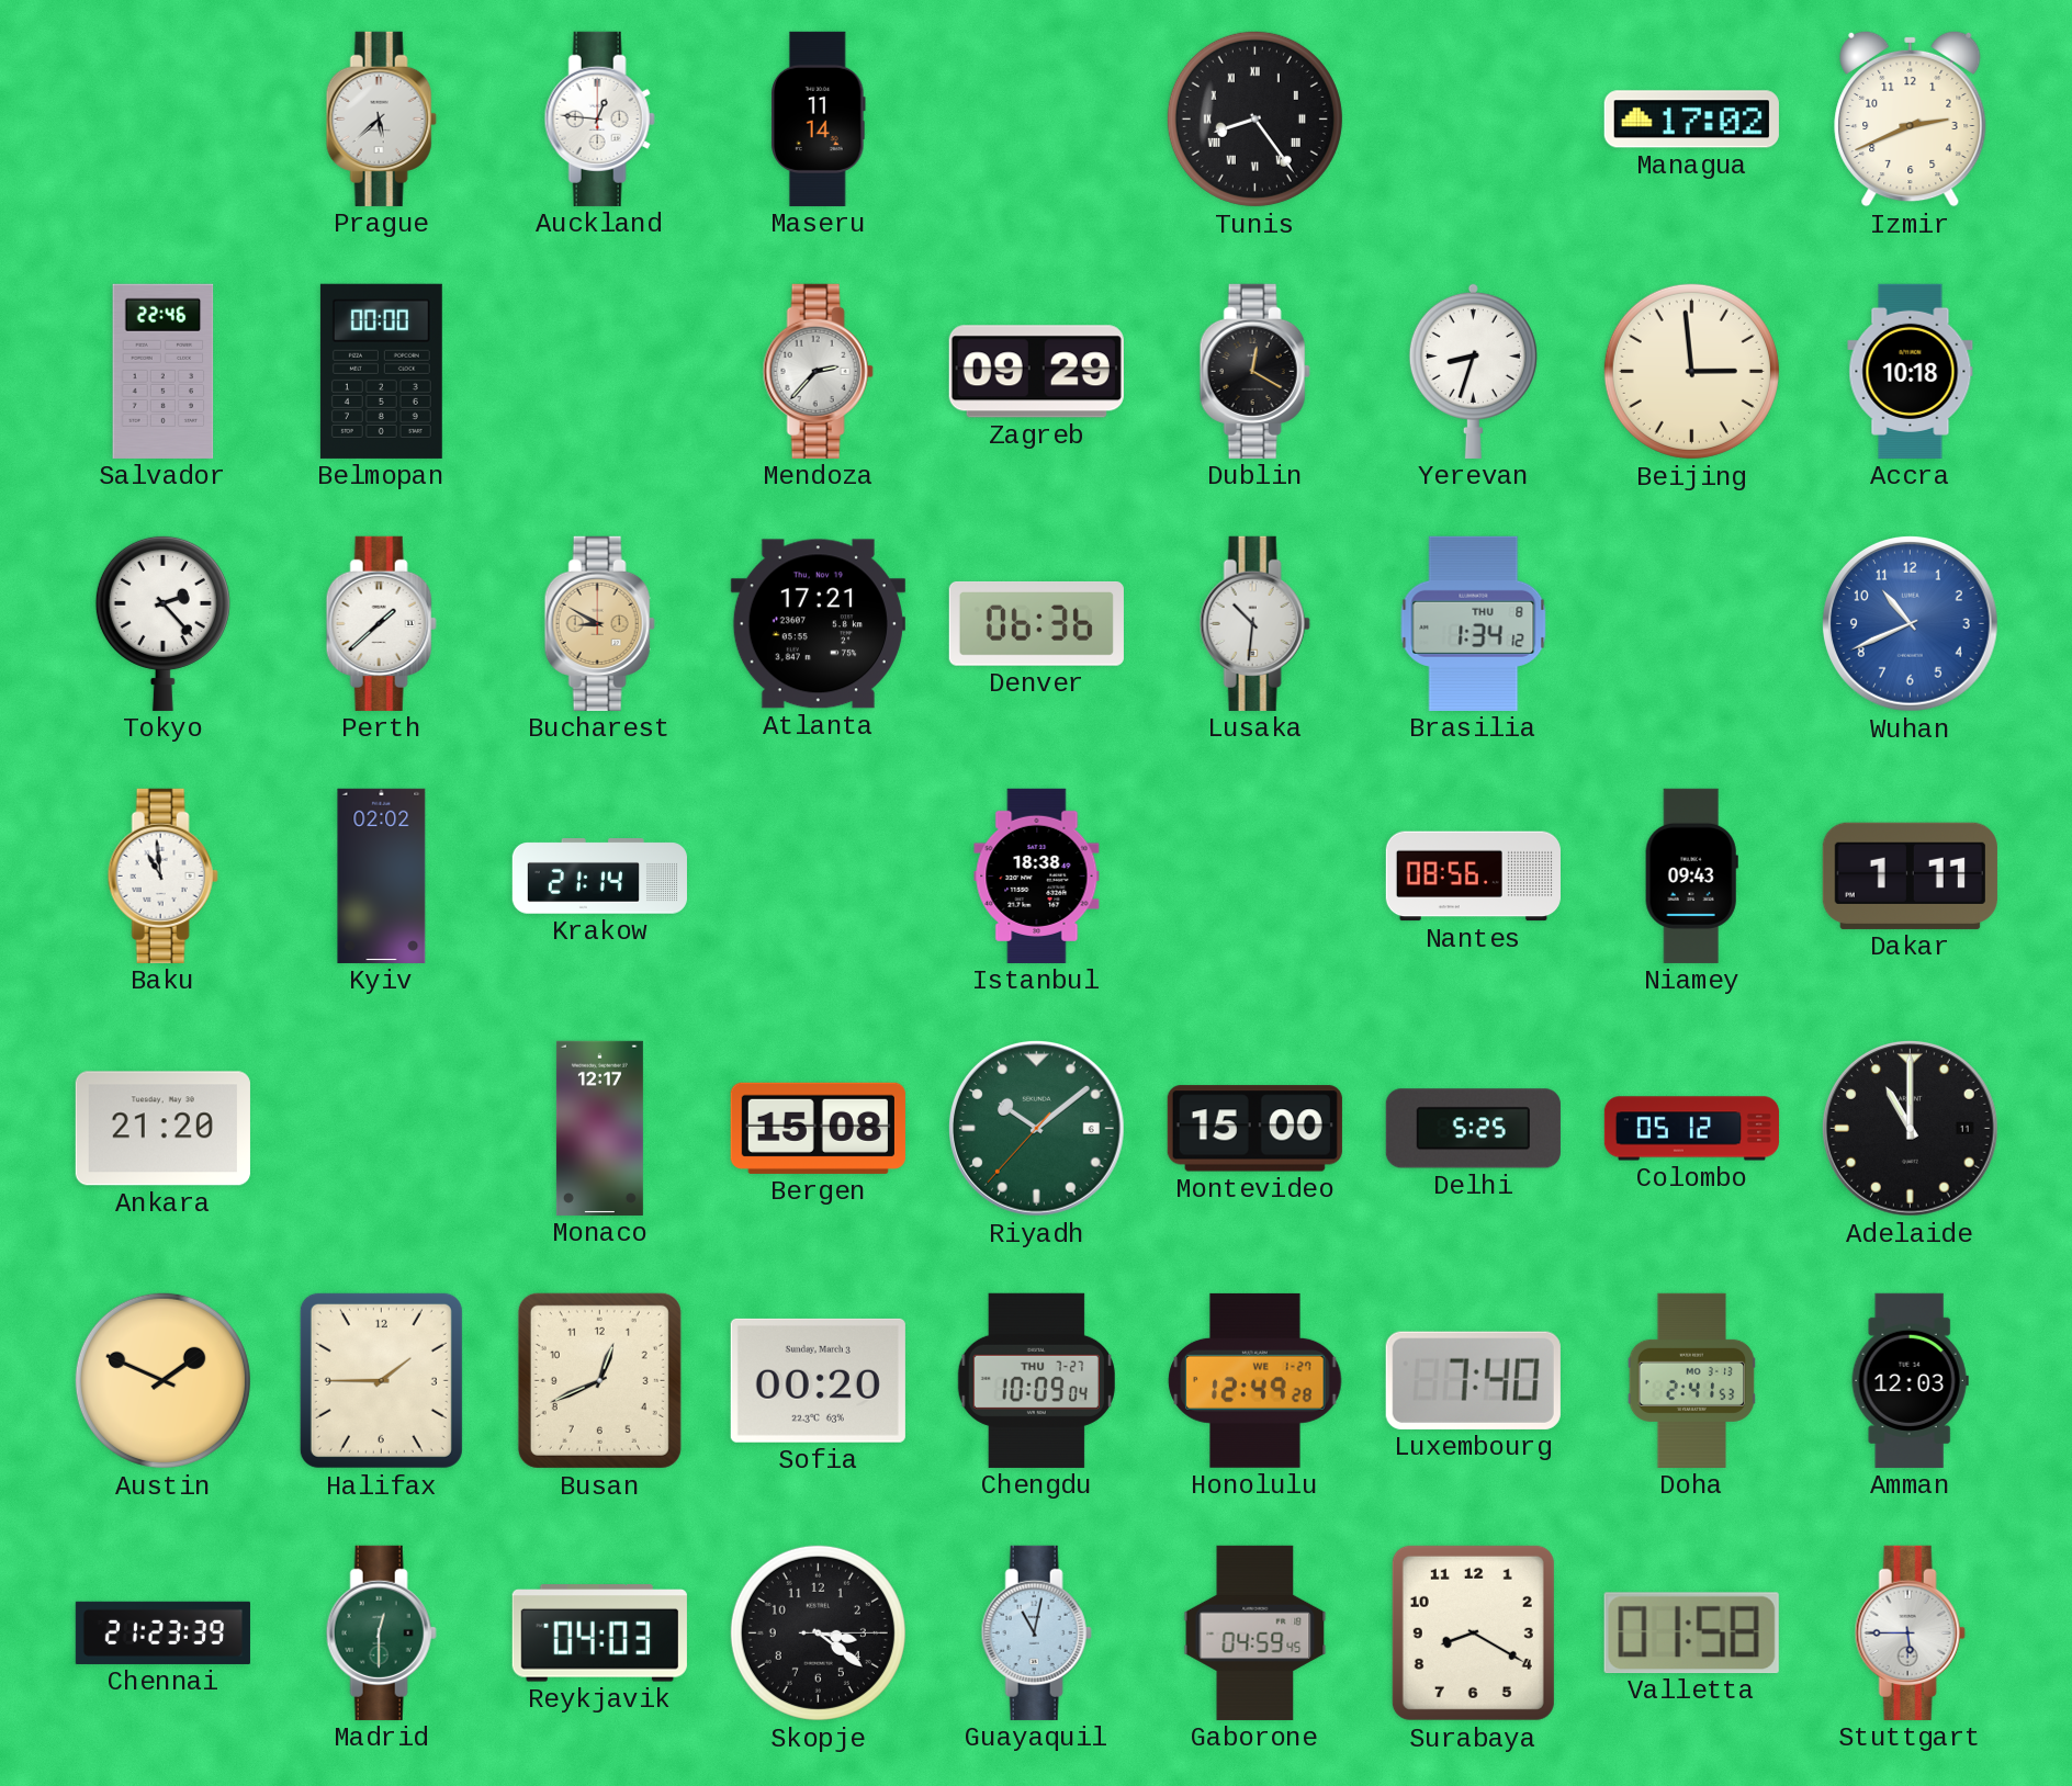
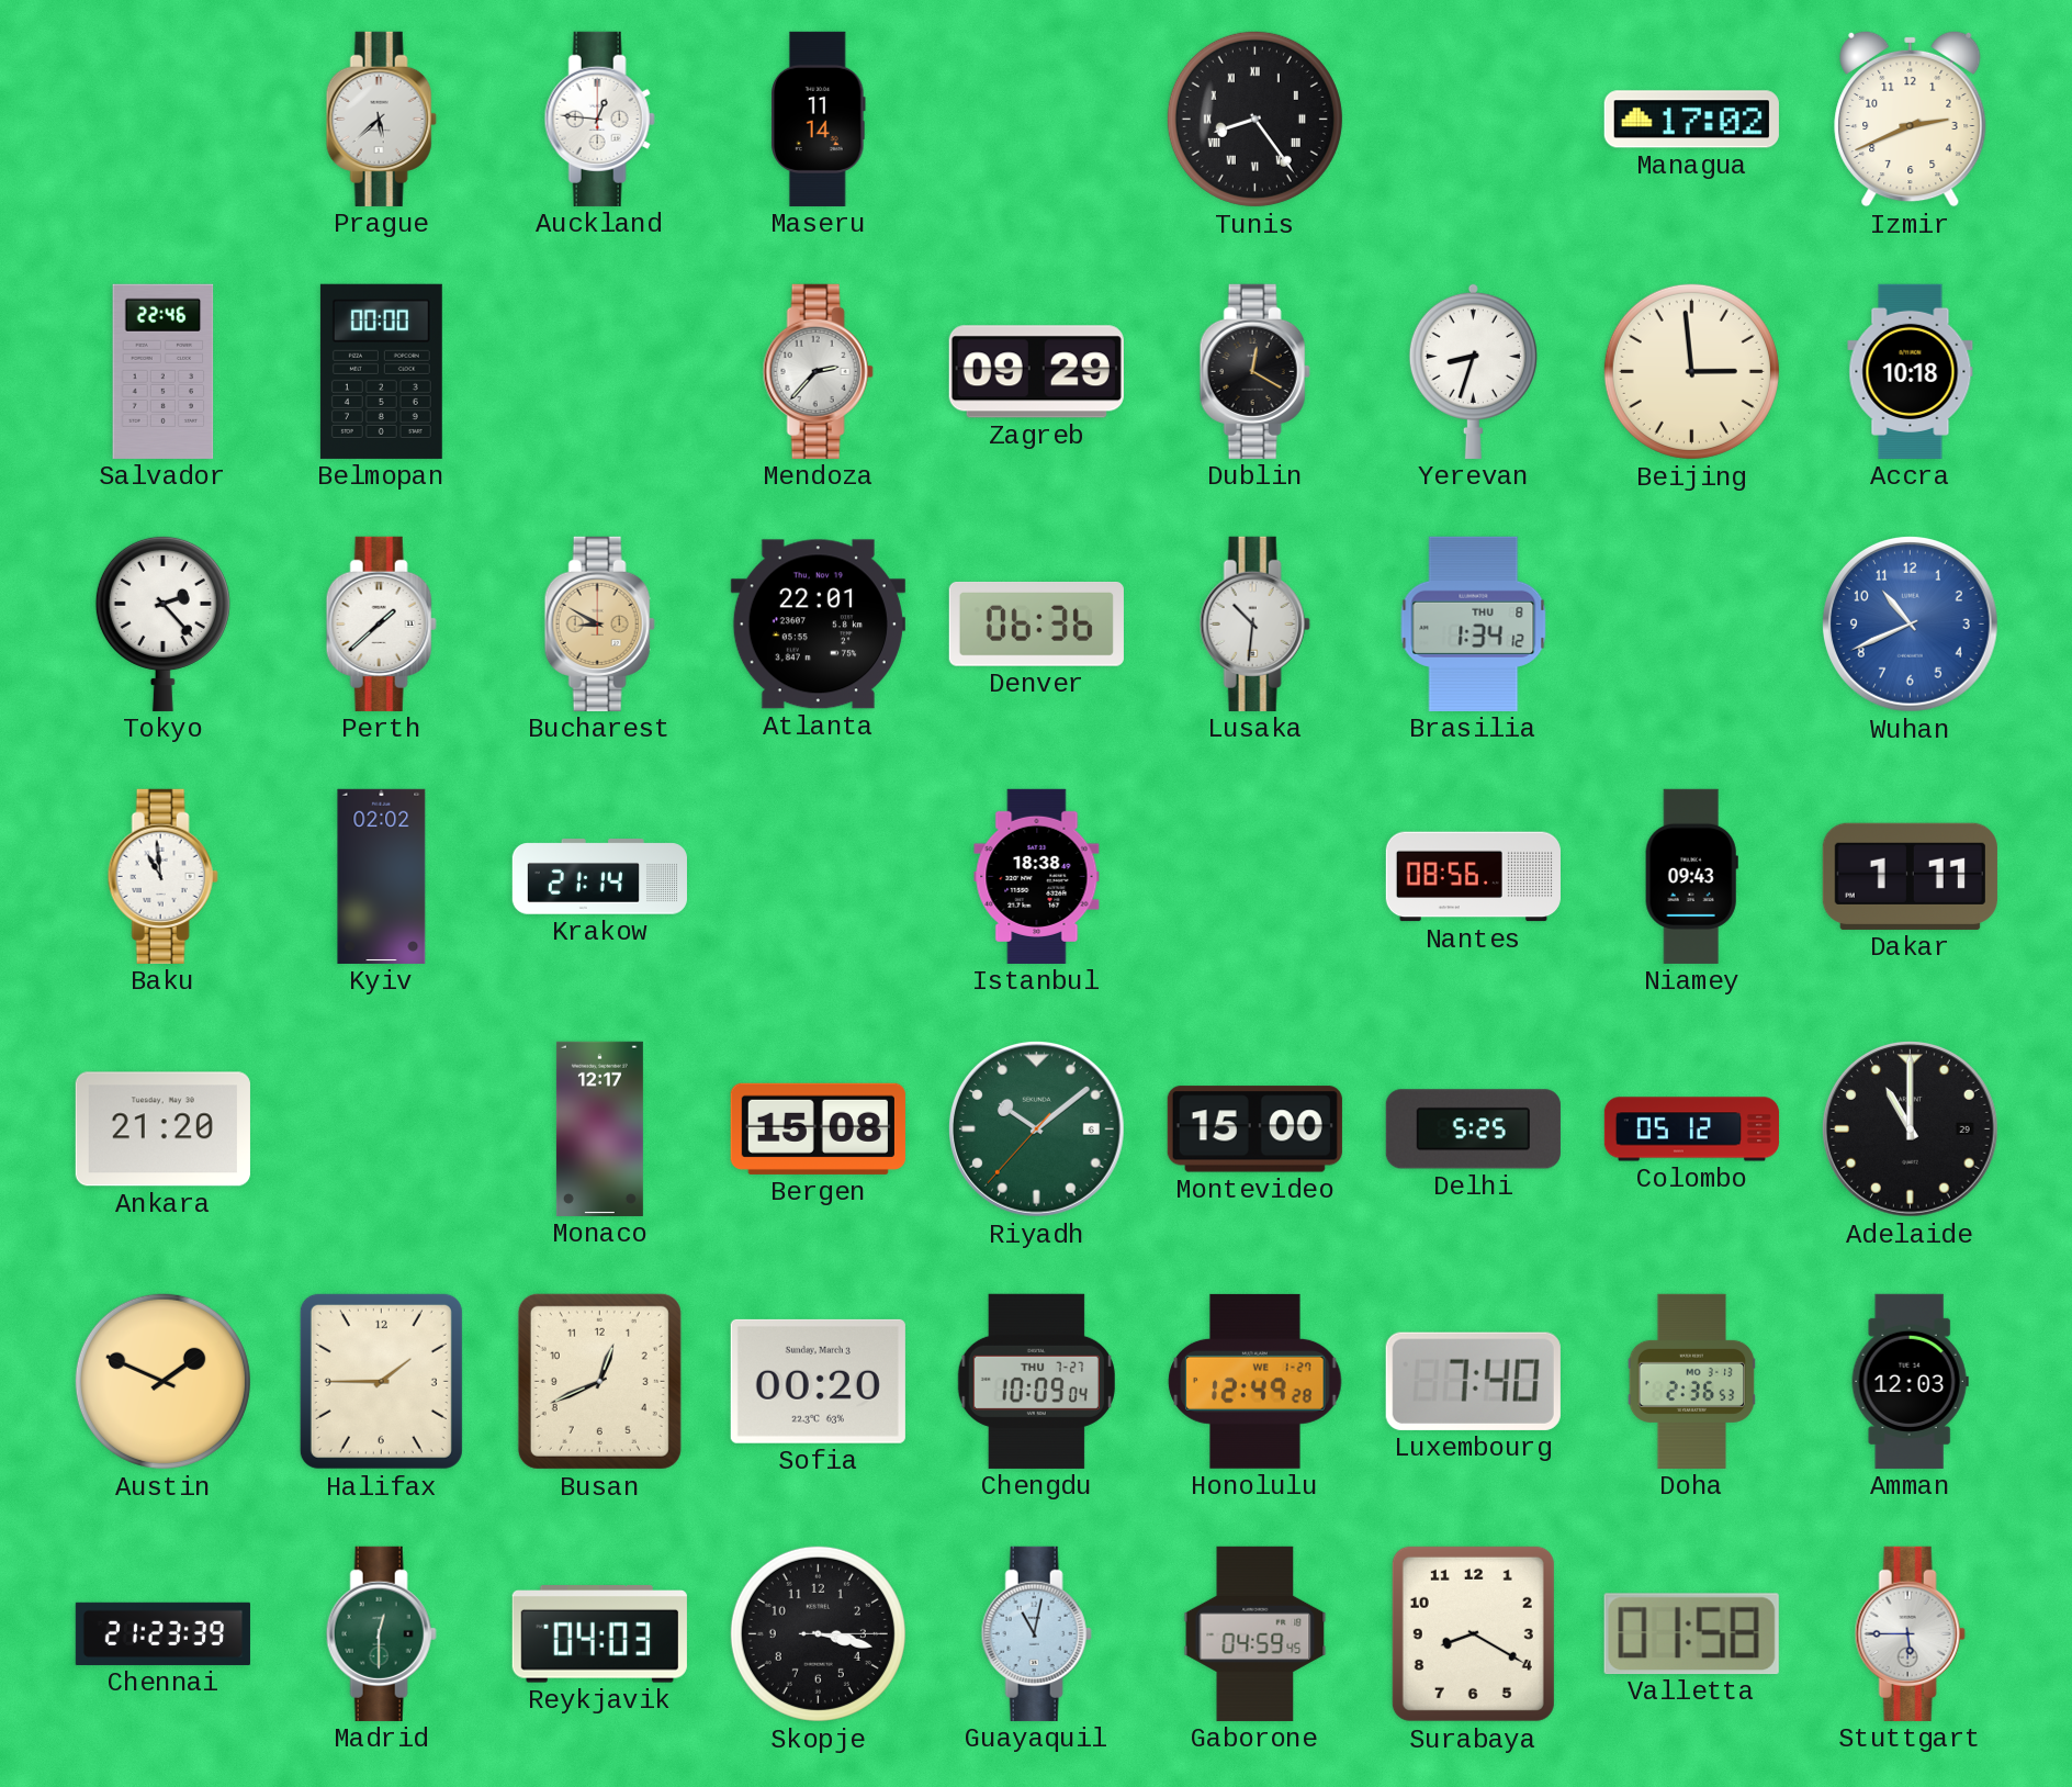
Atlanta: 17:21 -> 22:01 (818, 625)
Adelaide date: 11 -> 29 (1911, 1129)
Doha: 2:41 -> 2:36 (1692, 1381)
Skopje: 3:21 -> 3:17 (818, 1633)
